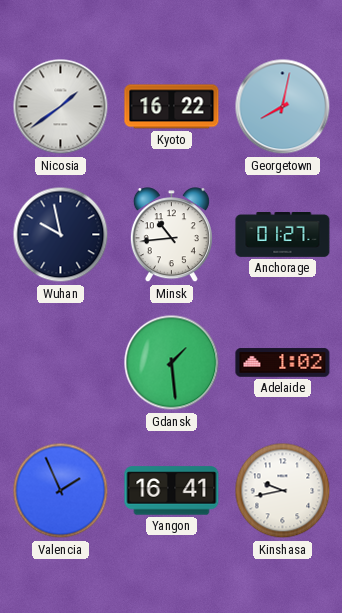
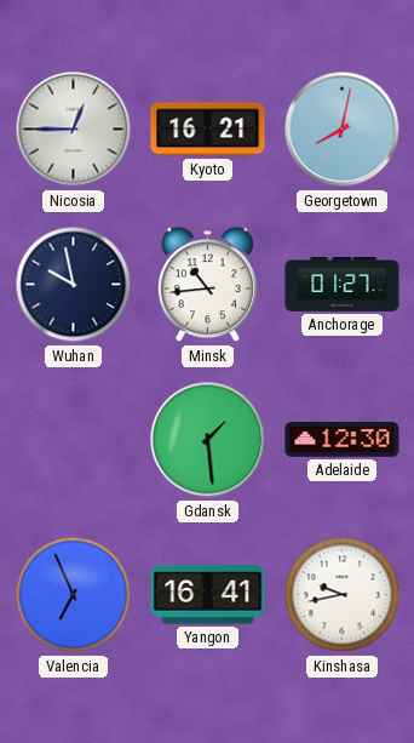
Nicosia: 1:39 -> 12:45 (74, 130)
Kyoto: 16:22 -> 16:21 (208, 130)
Adelaide: 1:02 -> 12:30 (343, 440)
Valencia: 1:56 -> 6:56 (74, 595)
